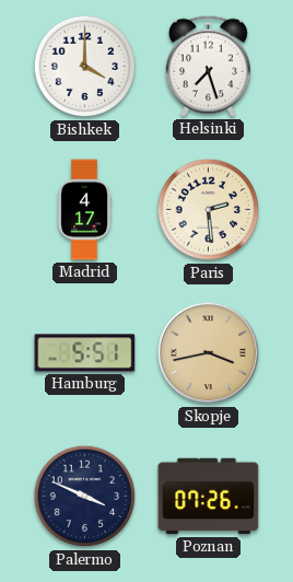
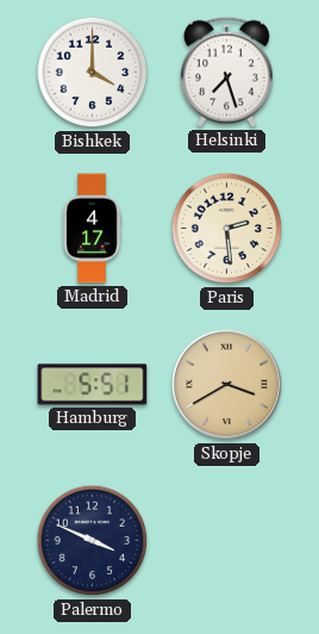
Skopje: 3:43 -> 3:40 (227, 385)
Poznan: 07:26 -> none (209, 497)
